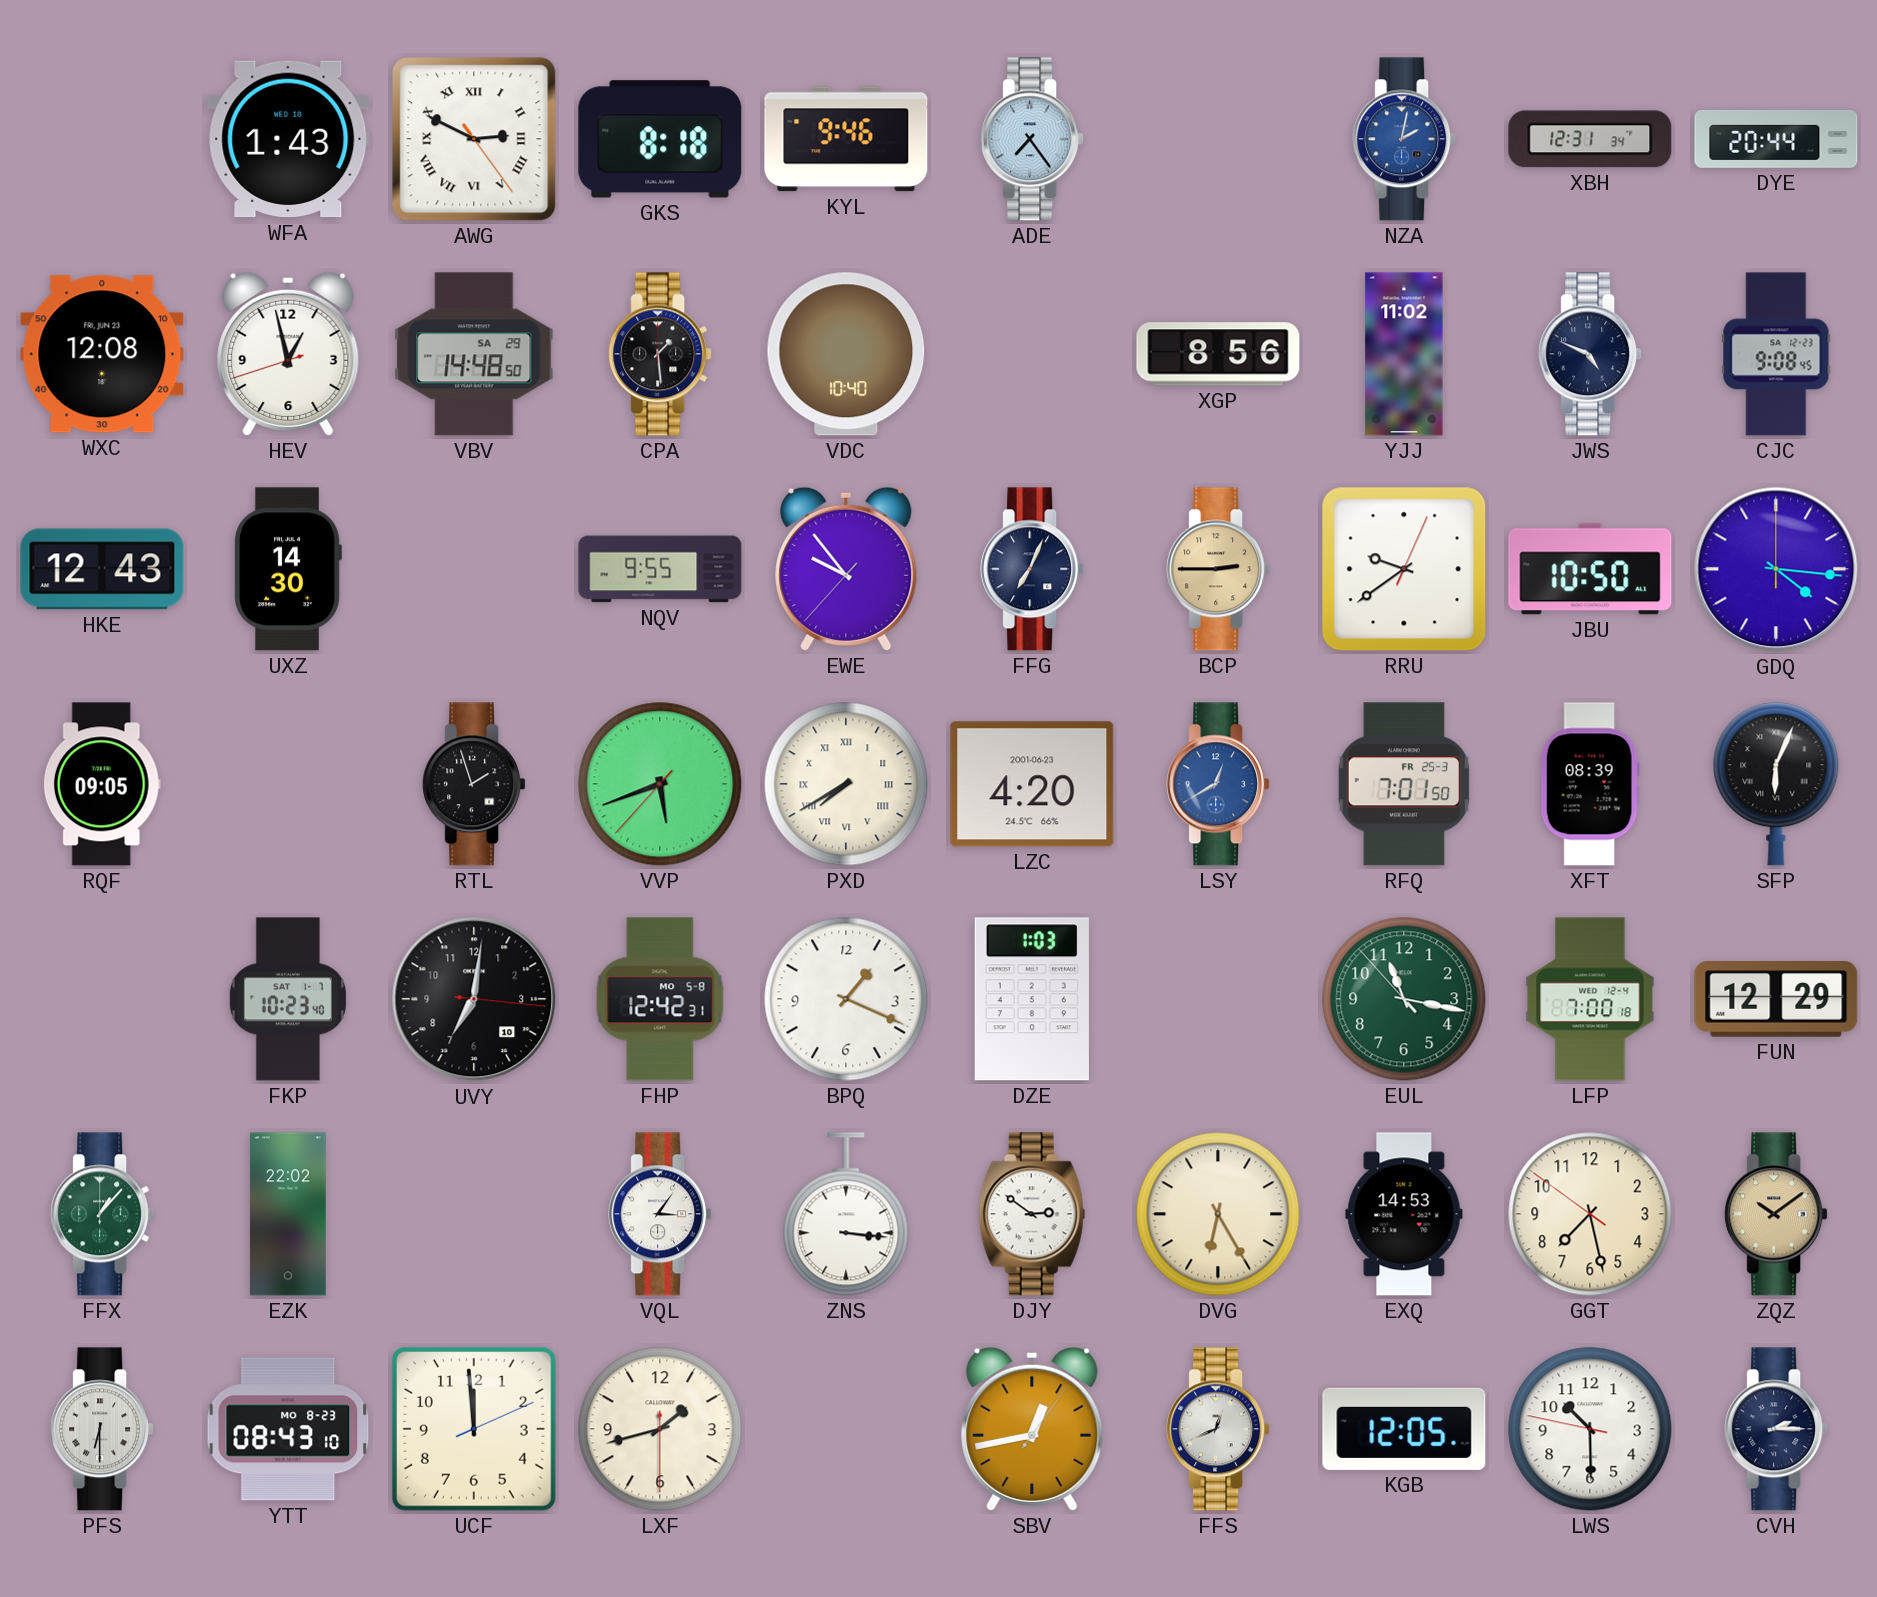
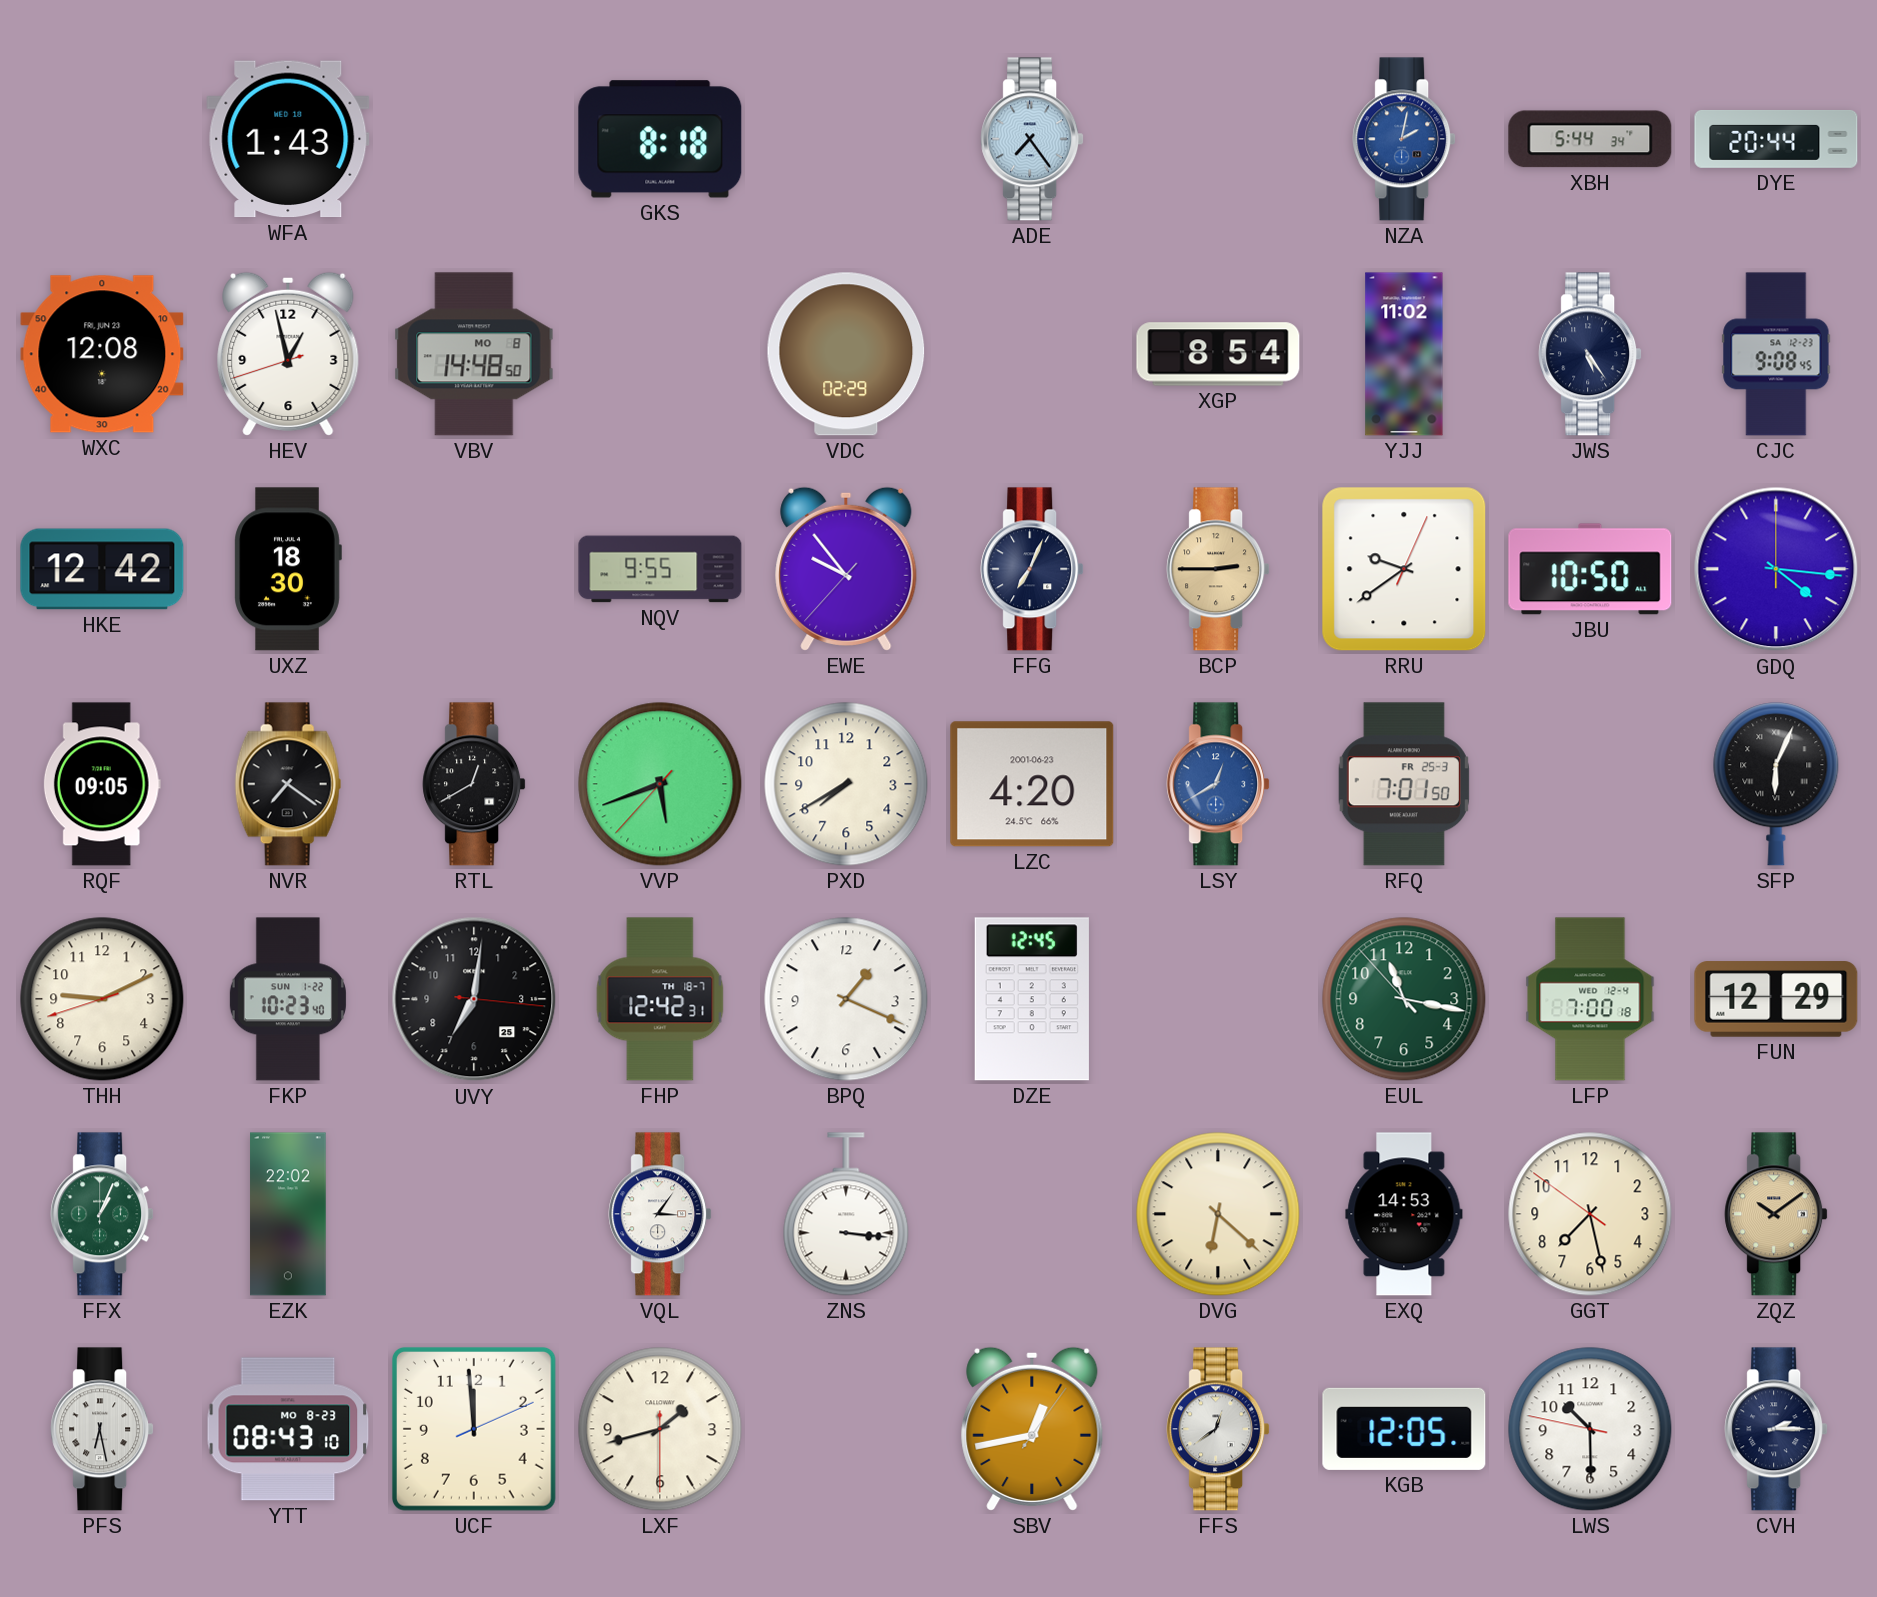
AWG: 2:49 -> none (474, 139)
KYL: 9:46 -> none (846, 139)
XBH: 12:31 -> 5:44 (1590, 139)
VBV date: SA 29 -> MO 8 (474, 354)
CPA: 1:29 -> none (660, 354)
VDC: 10:40 -> 02:29 (846, 354)
XGP: 8:56 -> 8:54 (1218, 354)
JWS: 4:49 -> 5:24 (1590, 354)
HKE: 12:43 -> 12:42 (102, 569)
UXZ: 14:30 -> 18:30 (288, 569)
NVR: none -> 7:21 (288, 784)
RTL: 1:57 -> 12:40 (474, 784)
PXD numerals: Roman -> Arabic (846, 784)
XFT: 08:39 -> none (1590, 784)
THH: none -> 9:10 (102, 999)
FKP date: SAT 1-7 -> SUN 1-22 (288, 999)
UVY date: 10 -> 25 (474, 999)
FHP date: MO 5-8 -> TH 18-7 (660, 999)
DZE: 1:03 -> 12:45 (1032, 999)
FFX: 1:07 -> 1:04 (102, 1214)
DJY: 2:51 -> none (1032, 1214)
DVG: 6:25 -> 6:22 (1218, 1214)
PFS: 6:30 -> 6:28 (102, 1429)
FFS: 12:41 -> 12:39 (1218, 1429)
